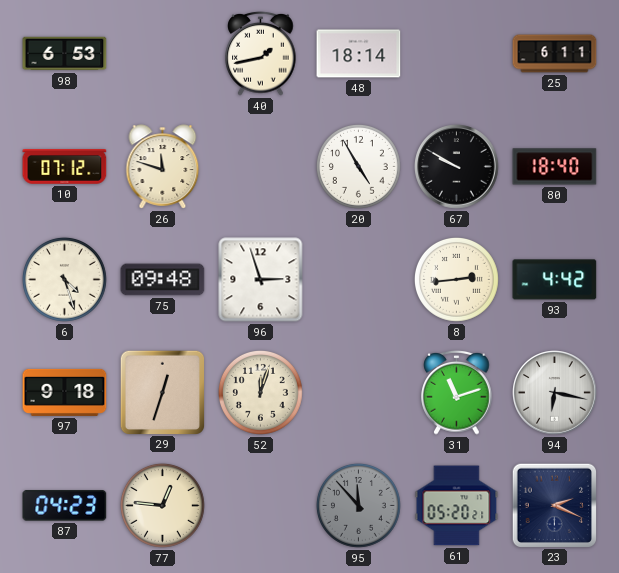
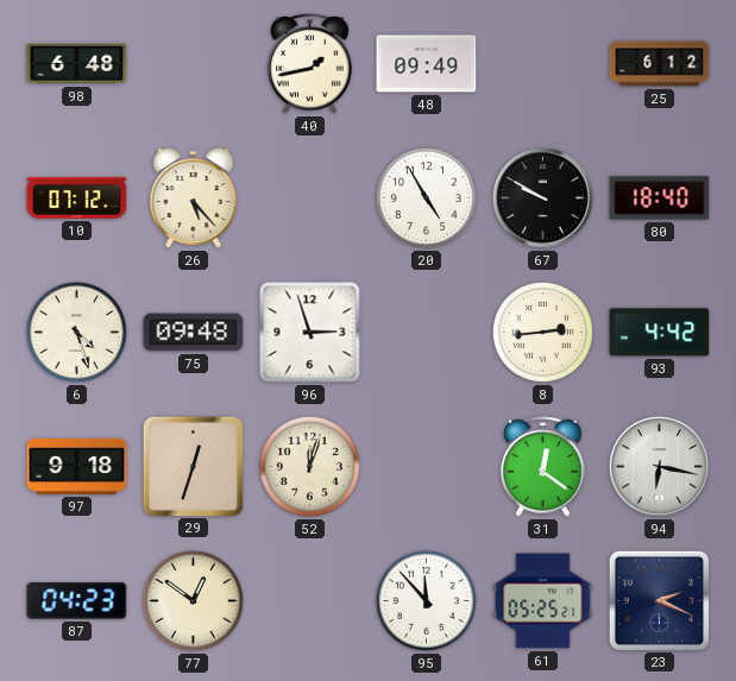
98: 6:53 -> 6:48 (77, 64)
48: 18:14 -> 09:49 (427, 64)
25: 6:11 -> 6:12 (660, 64)
26: 11:48 -> 5:23 (194, 198)
31: 11:12 -> 12:21 (543, 467)
77: 12:46 -> 12:51 (193, 600)
95 dial: grey -> white (426, 600)
61: 05:20 -> 05:25 (543, 601)
